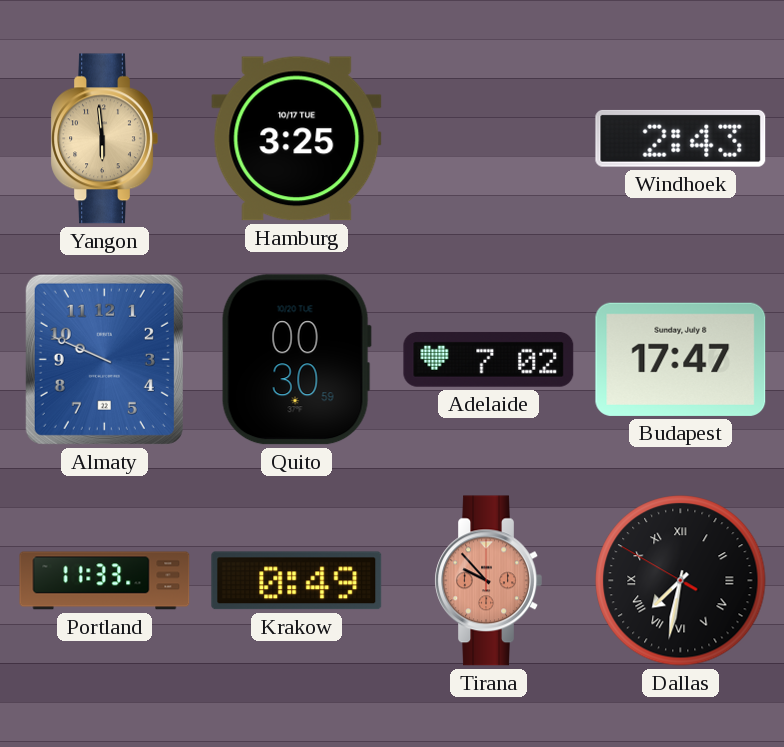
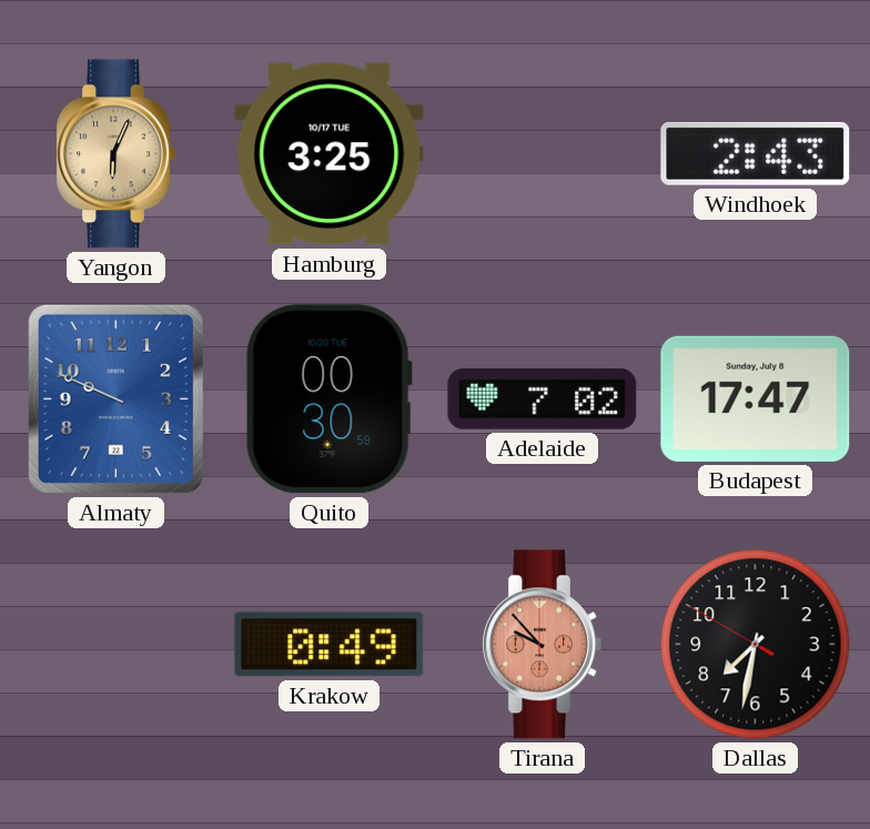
Yangon: 5:59 -> 6:04 (115, 154)
Portland: 11:33 -> none (105, 581)
Dallas numerals: Roman -> Arabic (756, 645)
